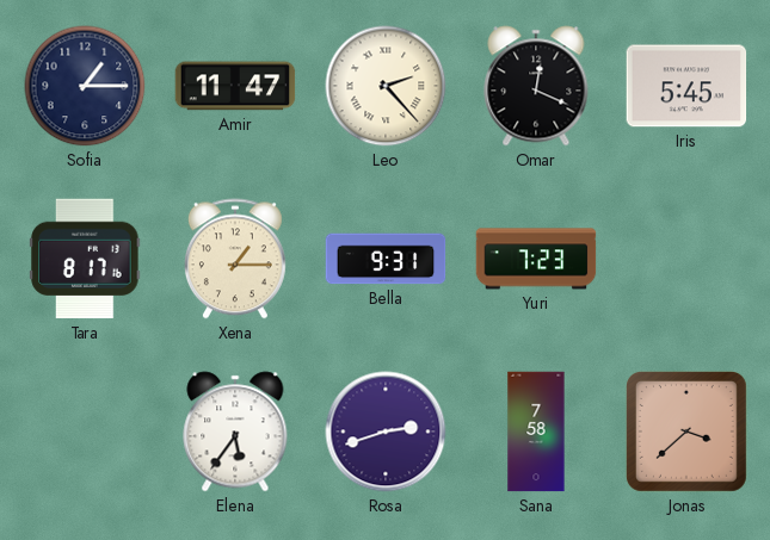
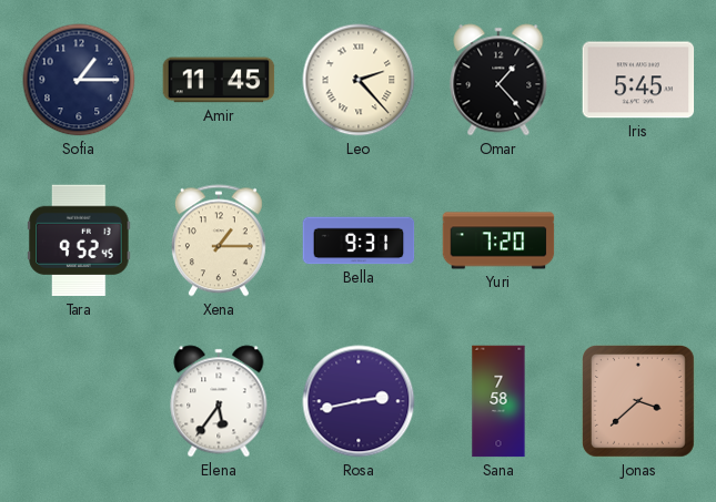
Amir: 11:47 -> 11:45 (219, 80)
Omar: 12:19 -> 1:23 (498, 80)
Tara: 8:17 -> 9:52 (79, 240)
Yuri: 7:23 -> 7:20 (498, 240)
Rosa: 2:42 -> 2:43 (359, 401)
